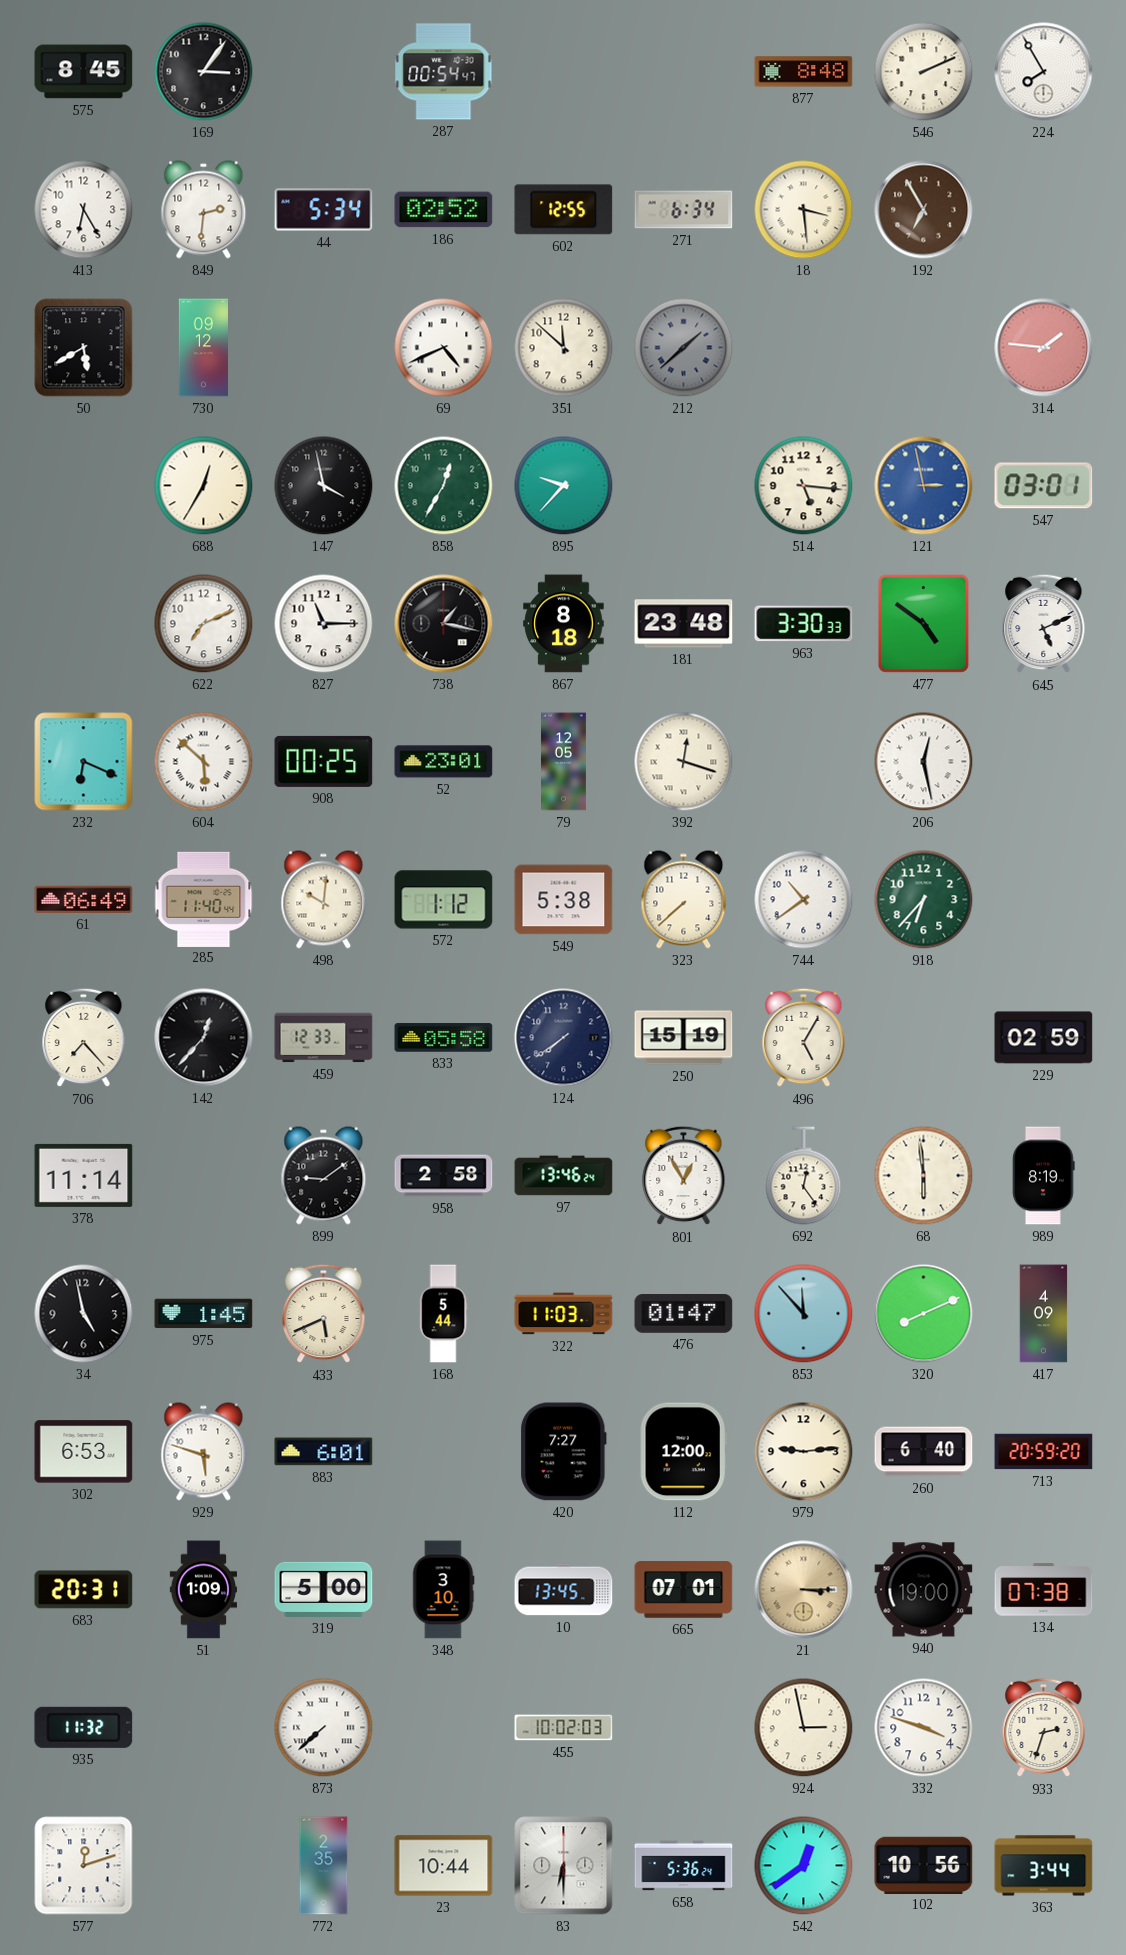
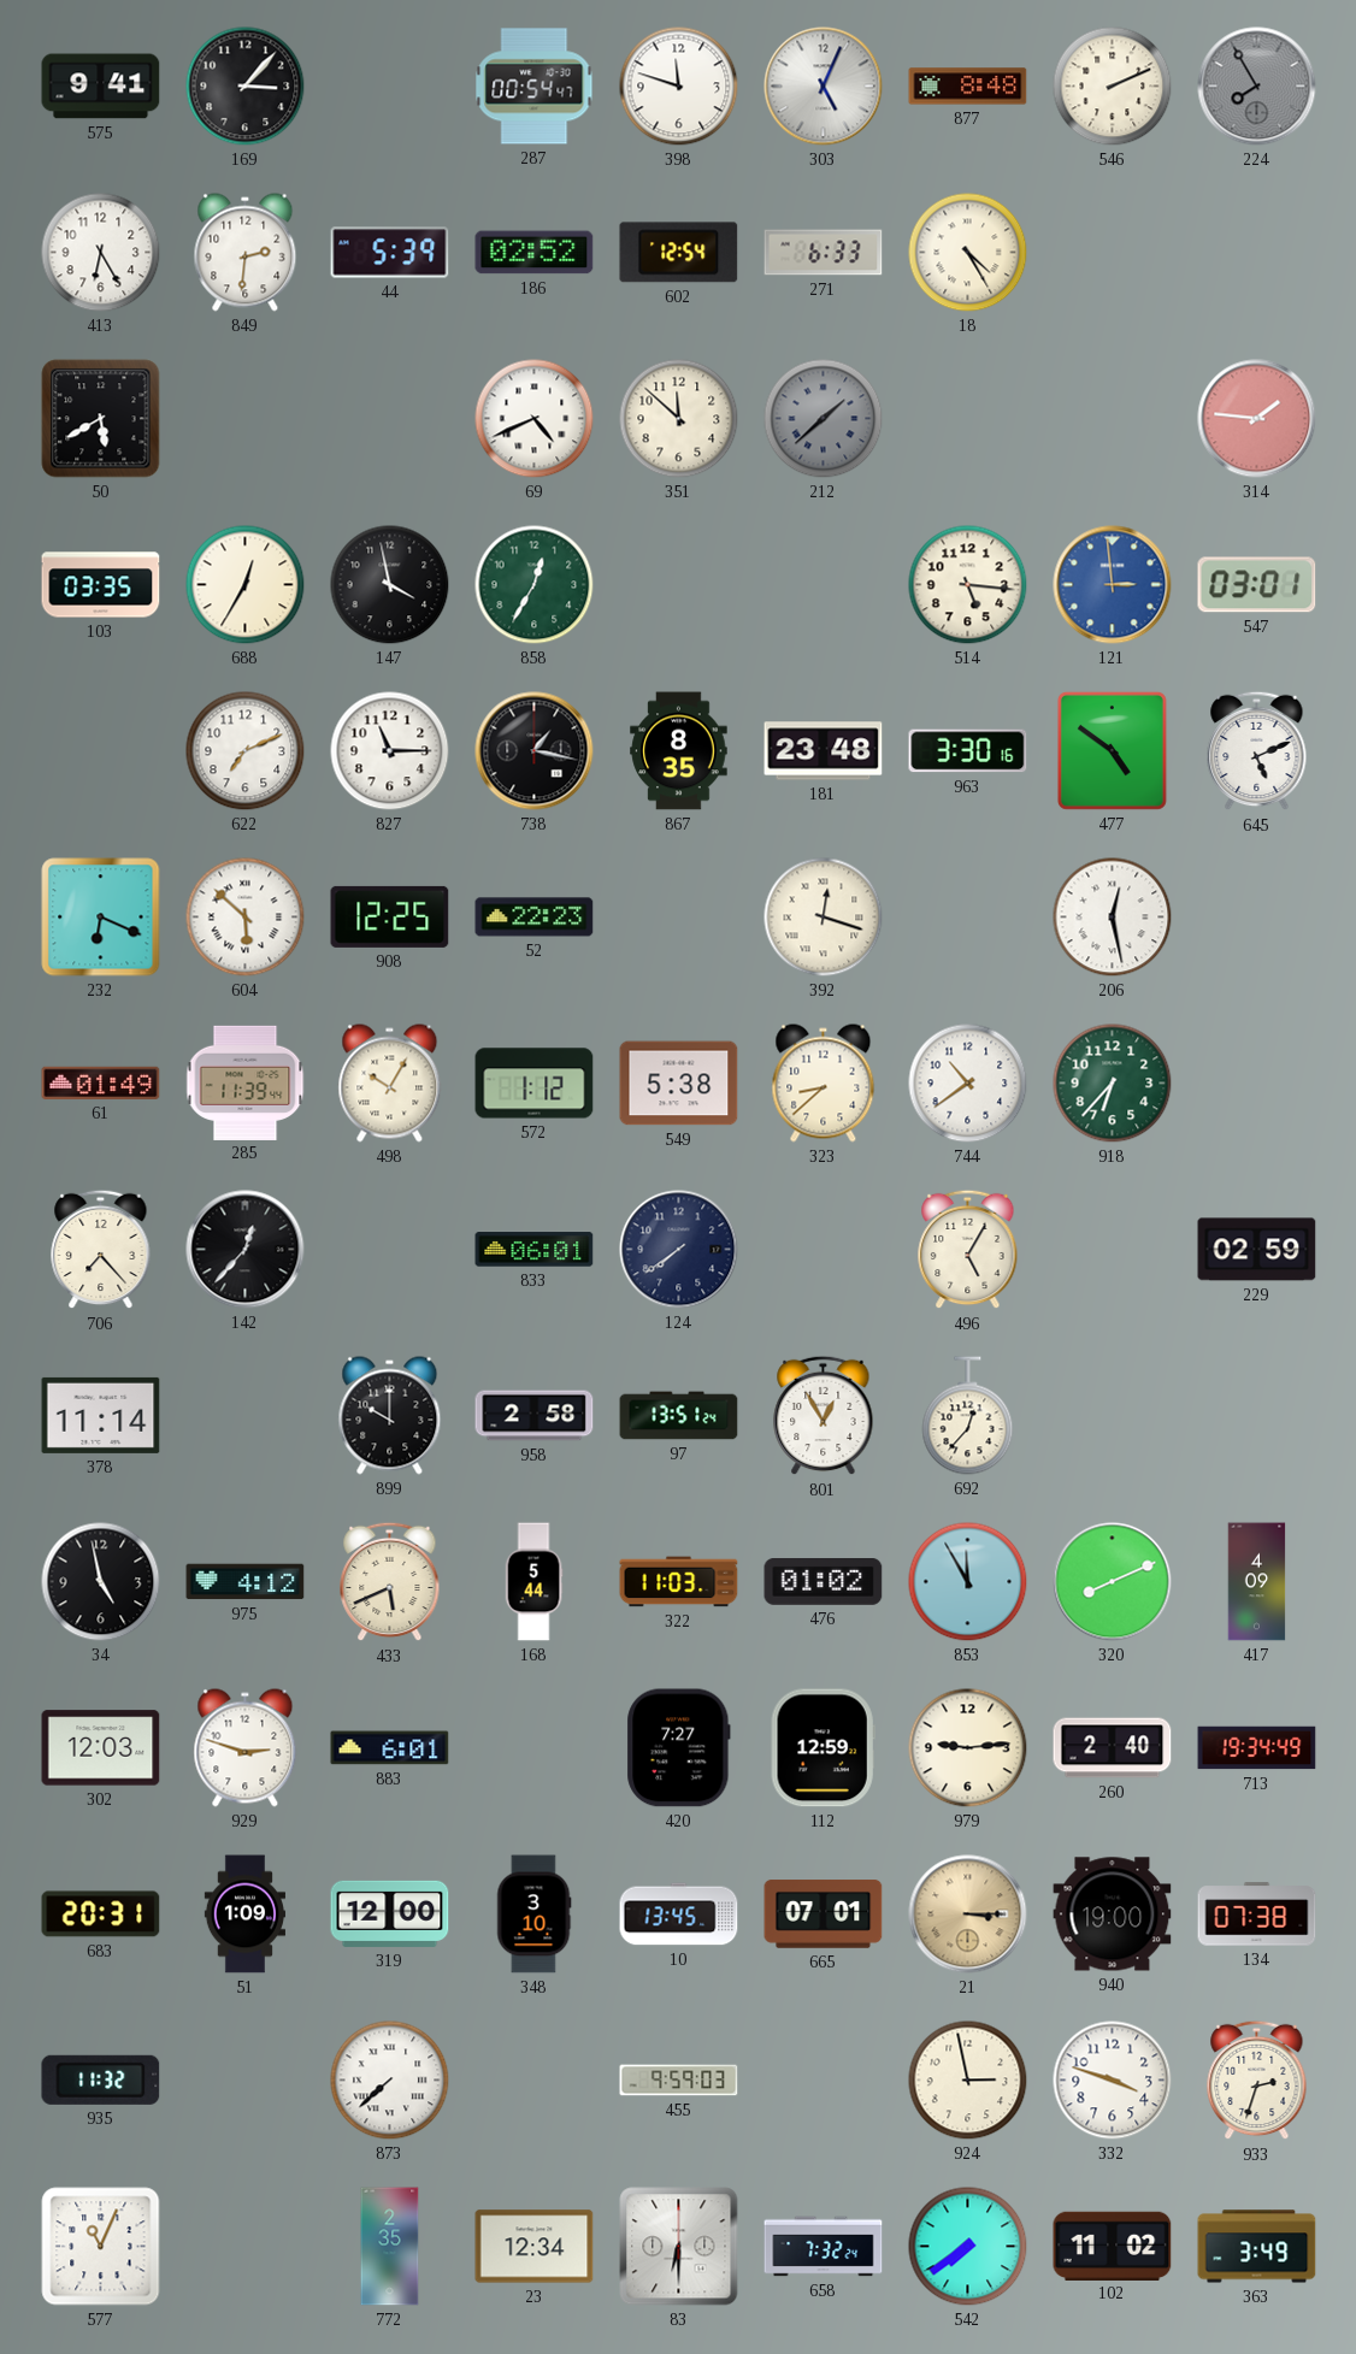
575: 8:45 -> 9:41 (101, 87)
169: 3:06 -> 3:07 (246, 87)
398: none -> 11:48 (679, 87)
303: none -> 5:04 (824, 87)
224 dial: white -> grey (1257, 87)
44: 5:34 -> 5:39 (390, 253)
602: 12:55 -> 12:54 (679, 253)
271: 6:34 -> 6:33 (824, 253)
18: 3:29 -> 4:25 (968, 253)
192: 6:55 -> none (924, 210)
730: 09:12 -> none (203, 348)
103: none -> 03:35 (101, 585)
895: 9:37 -> none (564, 486)
121: 2:58 -> 2:59 (1113, 585)
867: 8:18 -> 8:35 (679, 751)
963: 3:30:33 -> 3:30:16 (968, 751)
908: 00:25 -> 12:25 (390, 916)
52: 23:01 -> 22:23 (535, 918)
79: 12:05 -> none (564, 762)
61: 06:49 -> 01:49 (101, 1082)
285: 11:40 -> 11:39 (246, 1082)
498: 10:01 -> 10:05 (390, 1084)
323: 7:38 -> 8:38 (824, 1084)
459: 12:33 -> none (324, 1038)
833: 05:58 -> 06:01 (535, 1250)
250: 15:19 -> none (684, 1038)
899: 9:09 -> 10:00 (390, 1416)
97: 13:46 -> 13:51 (679, 1416)
692: 12:24 -> 12:37 (968, 1416)
68: 5:59 -> none (924, 1176)
989: 8:19 -> none (1044, 1176)
975: 1:45 -> 4:12 (246, 1582)
476: 01:47 -> 01:02 (824, 1582)
853: 11:53 -> 11:55 (968, 1582)
302: 6:53 -> 12:03 (101, 1748)
929: 5:48 -> 2:48 (246, 1748)
112: 12:00 -> 12:59 (823, 1748)
260: 6:40 -> 2:40 (1113, 1748)
713: 20:59 -> 19:34 (1257, 1748)
319: 5:00 -> 12:00 (390, 1913)
455: 10:02 -> 9:59 (679, 2081)
577: 12:12 -> 11:04 (101, 2247)
23: 10:44 -> 12:34 (535, 2247)
658: 5:36 -> 7:32 (824, 2247)
542: 12:39 -> 7:39 (968, 2247)
102: 10:56 -> 11:02 (1113, 2246)
363: 3:44 -> 3:49 (1257, 2247)
